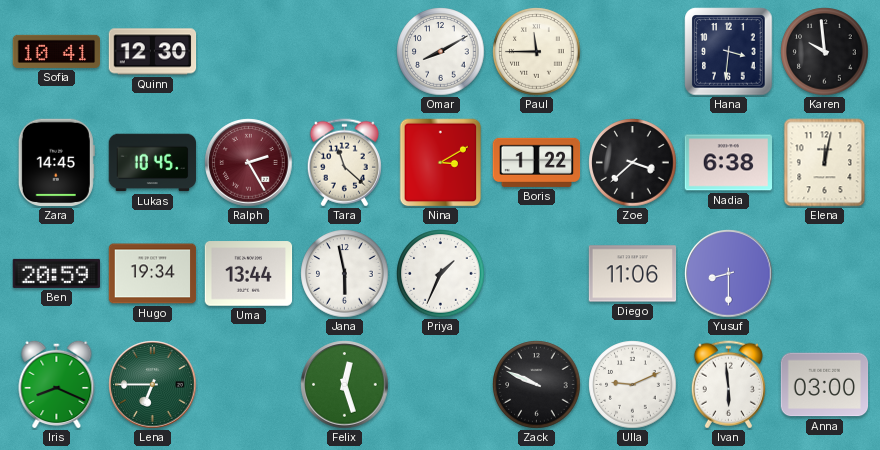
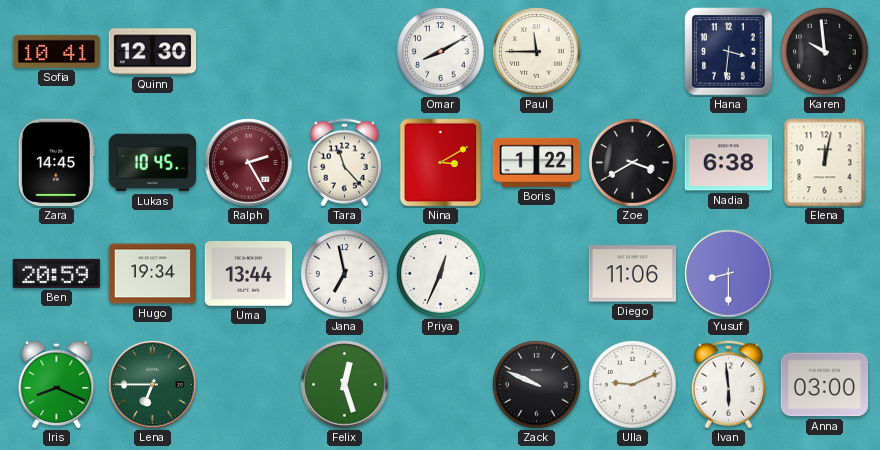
Tara: 11:22 -> 11:23 (344, 163)
Zoe: 3:38 -> 3:40 (633, 163)
Jana: 5:58 -> 6:58 (345, 274)
Priya: 1:34 -> 12:34 (441, 274)
